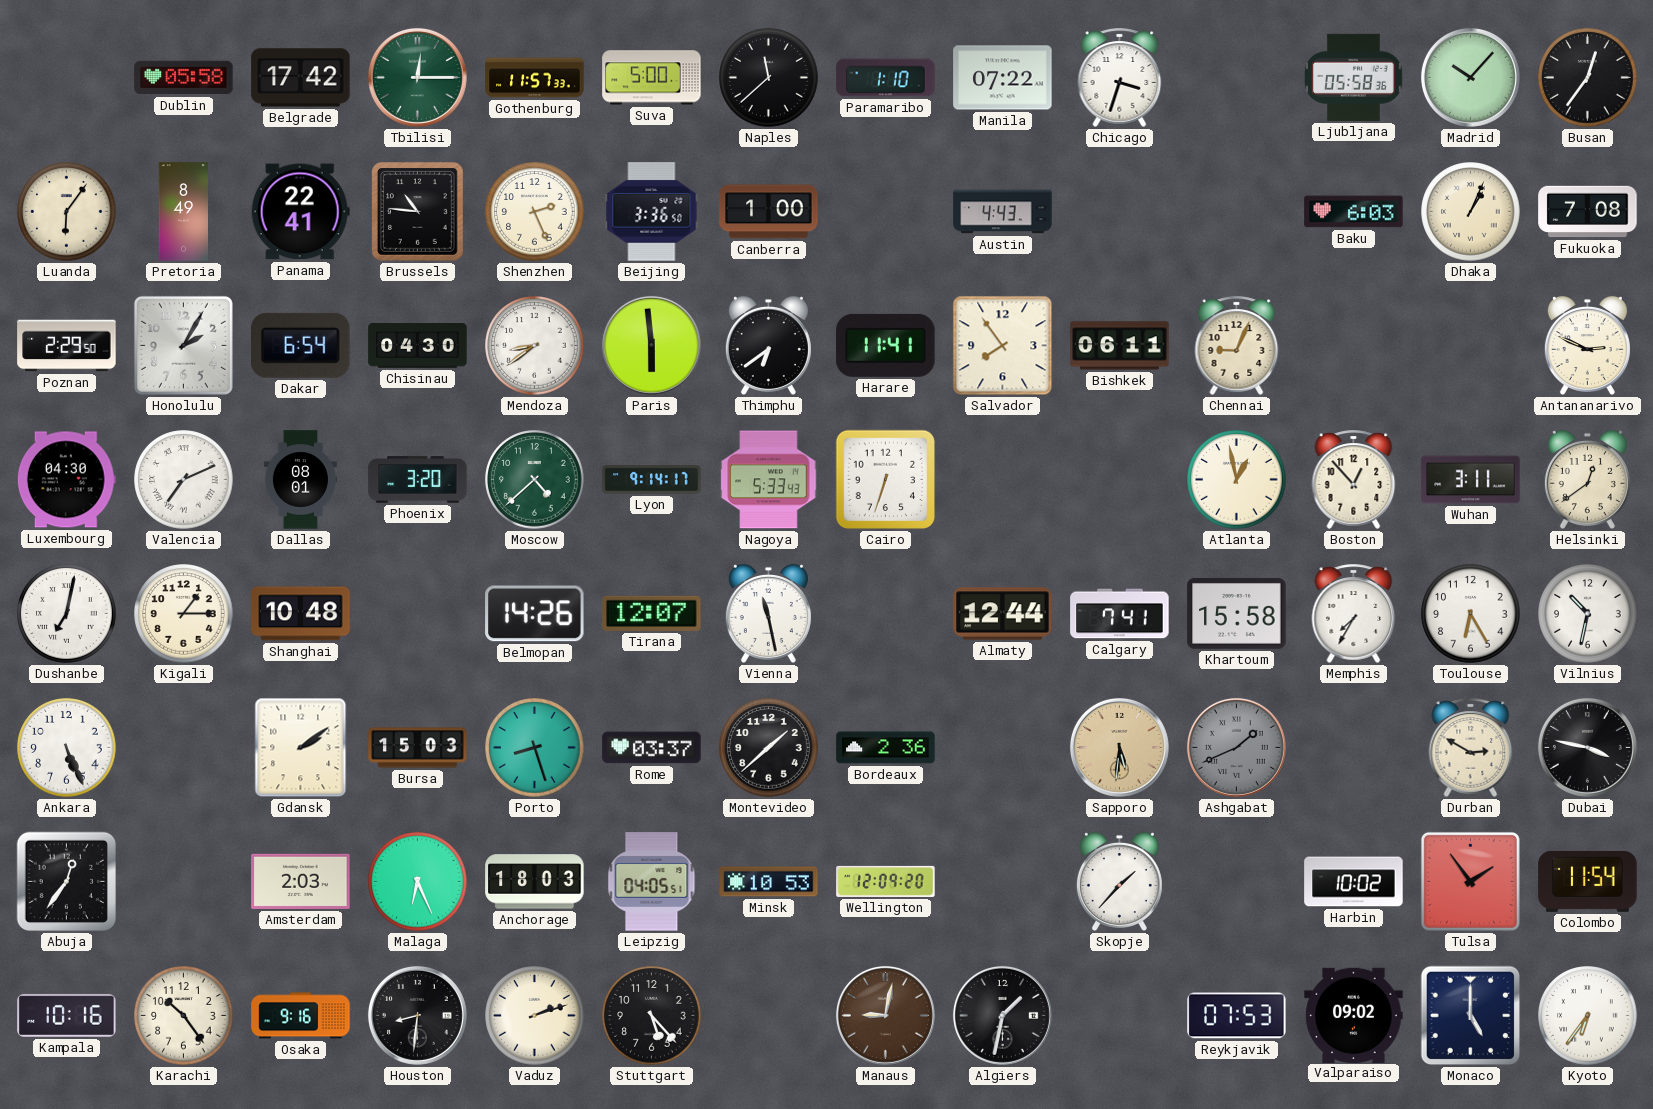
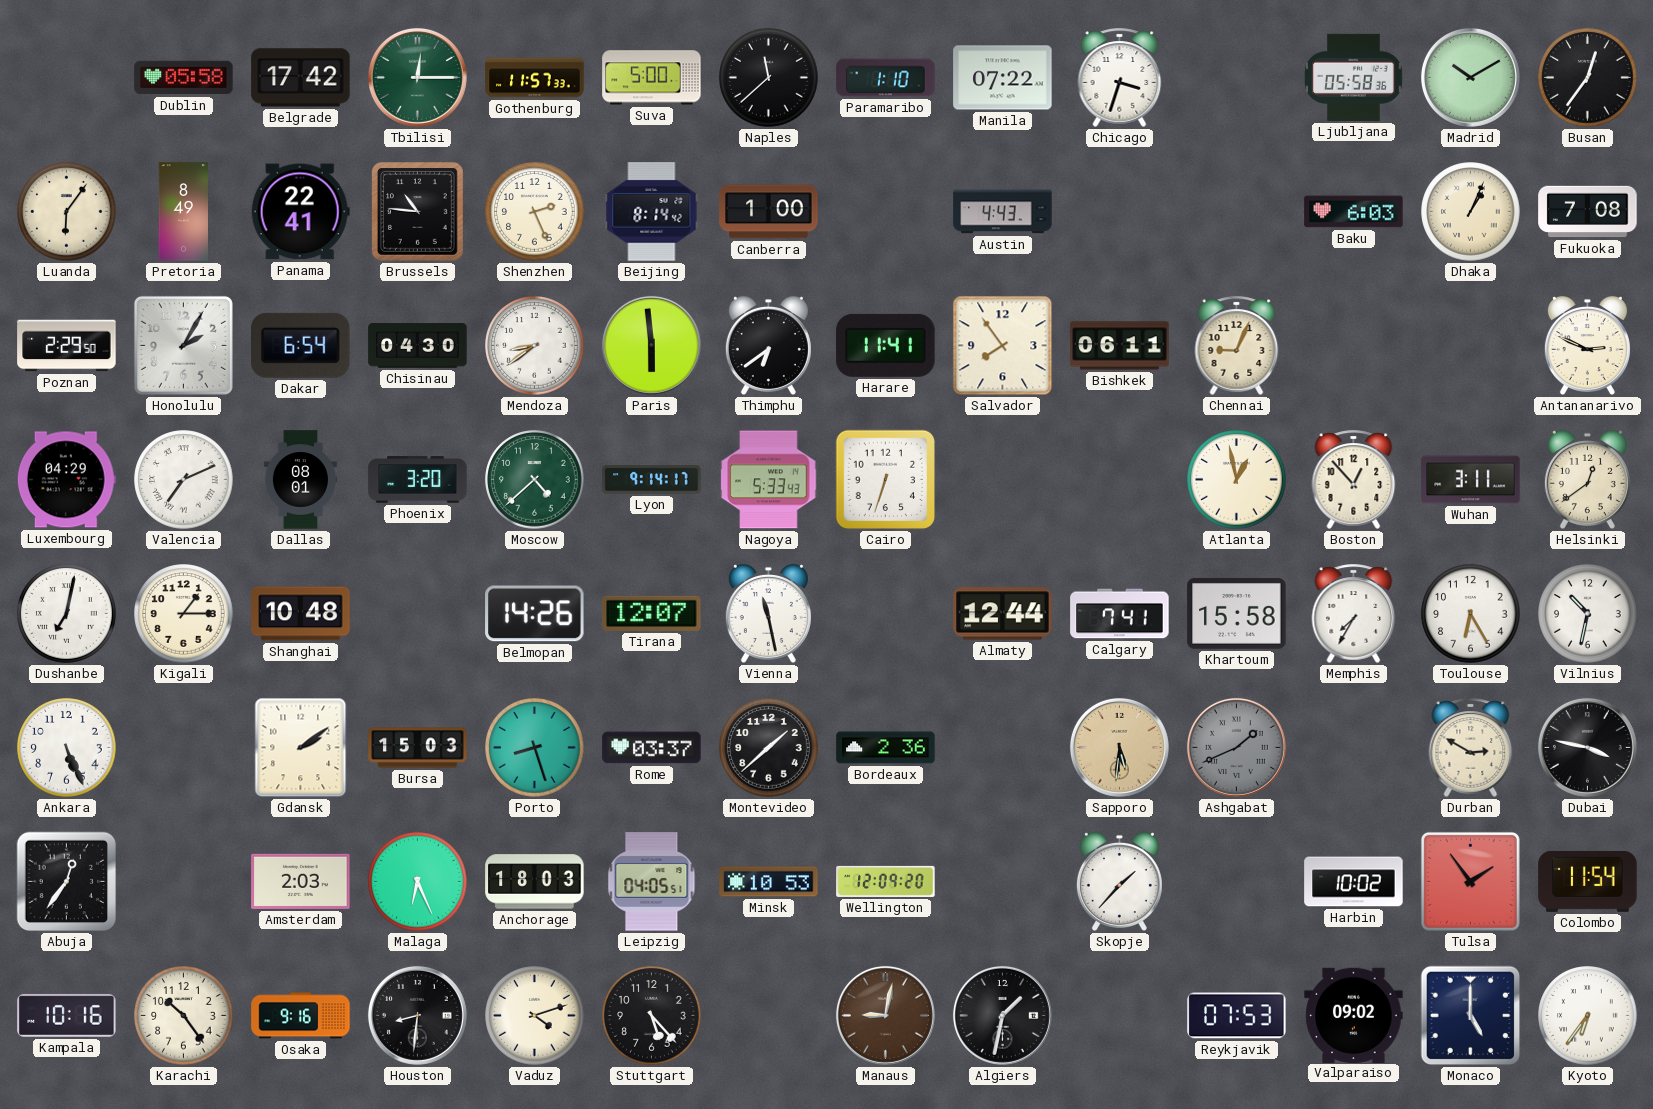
Madrid: 10:07 -> 10:10 (1470, 77)
Beijing: 3:36 -> 8:14 (652, 212)
Luxembourg: 04:30 -> 04:29 (66, 480)
Vaduz: 2:12 -> 4:12 (535, 1016)
